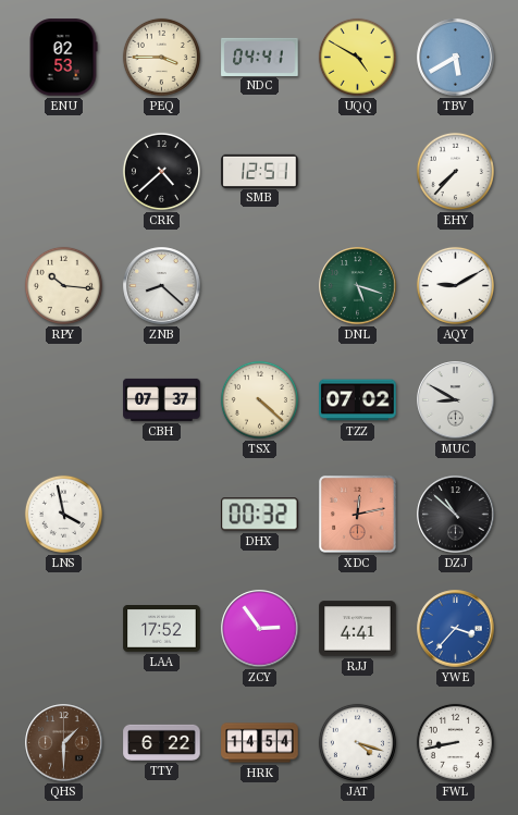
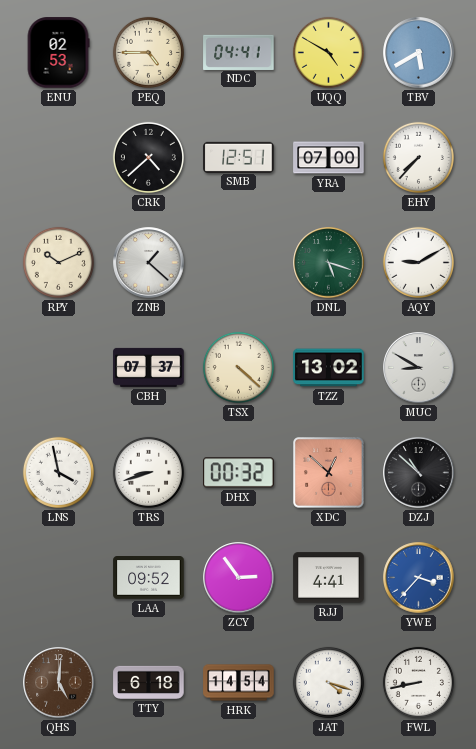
PEQ: 3:45 -> 4:45 (148, 52)
YRA: none -> 07:00 (329, 158)
RPY: 10:16 -> 10:11 (58, 262)
ZNB: 8:22 -> 1:22 (149, 263)
TZZ: 07:02 -> 13:02 (329, 368)
TRS: none -> 8:42 (148, 472)
XDC: 12:13 -> 12:52 (329, 473)
LAA: 17:52 -> 09:52 (149, 578)
QHS: 1:30 -> 5:01 (59, 683)
TTY: 6:22 -> 6:18 (149, 682)
